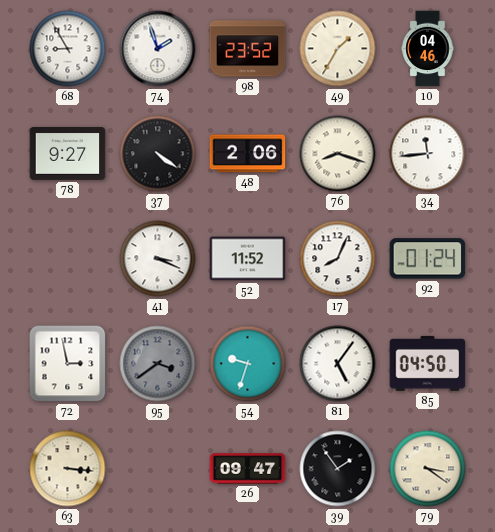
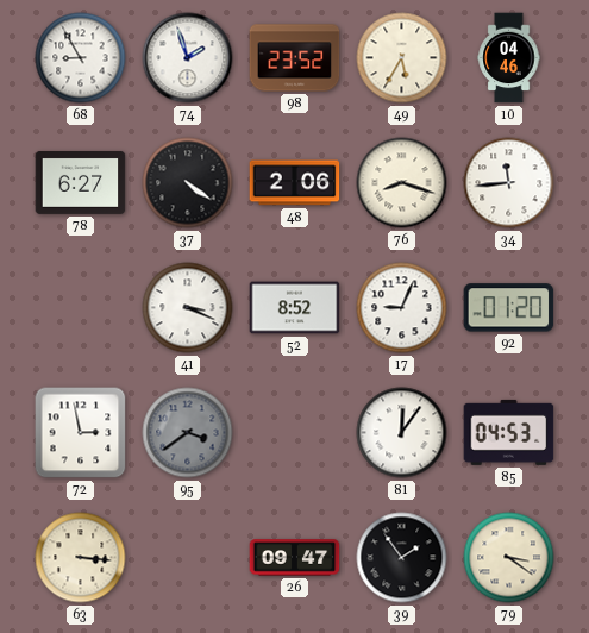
49: 1:35 -> 5:35 (402, 58)
78: 9:27 -> 6:27 (81, 182)
52: 11:52 -> 8:52 (295, 308)
17: 8:04 -> 9:04 (402, 308)
92: 01:24 -> 01:20 (509, 308)
54: 9:33 -> none (248, 364)
81: 5:06 -> 12:06 (402, 433)
85: 04:50 -> 04:53 (509, 432)
